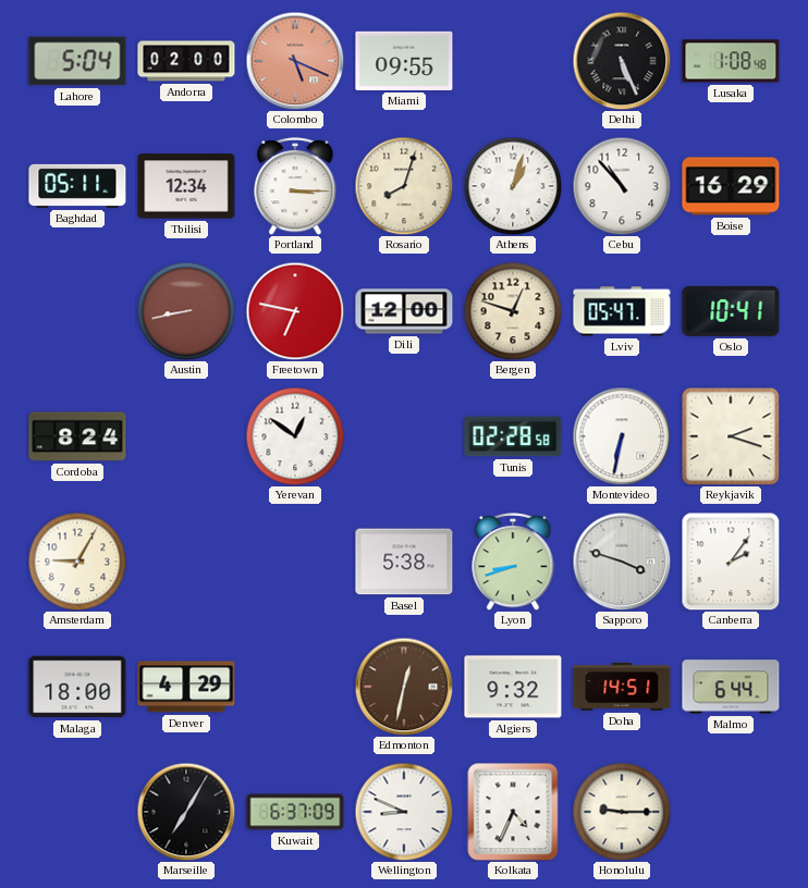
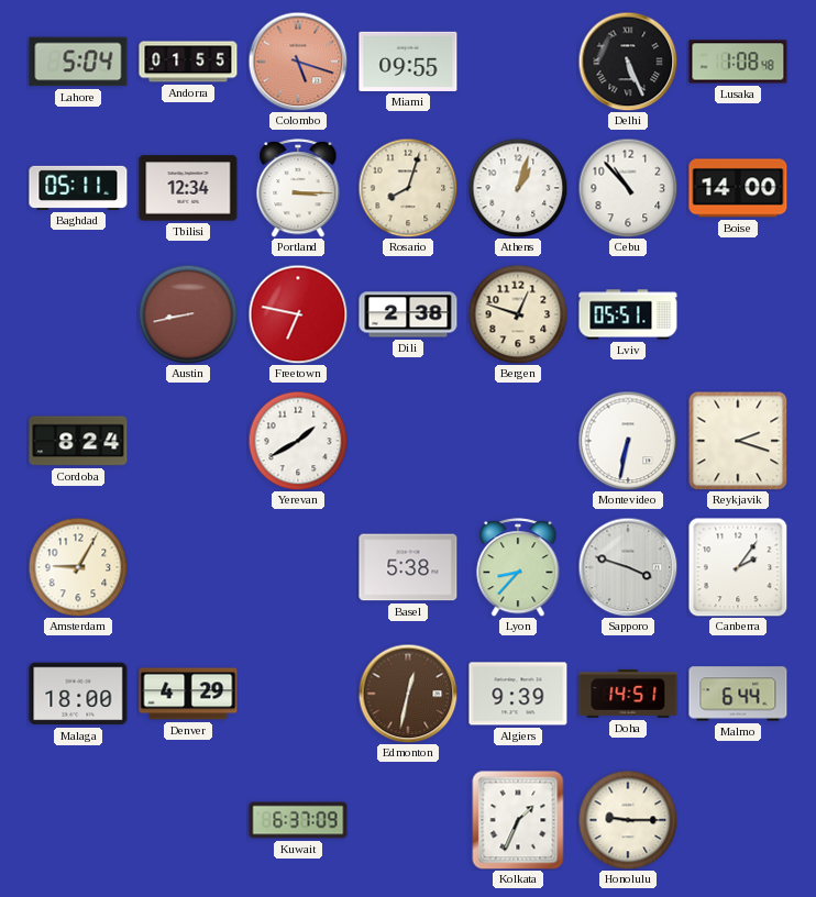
Andorra: 02:00 -> 01:55 (188, 62)
Colombo: 5:19 -> 5:18 (298, 62)
Boise: 16:29 -> 14:00 (738, 188)
Dili: 12:00 -> 2:38 (408, 314)
Lviv: 05:47 -> 05:51 (628, 314)
Oslo: 10:41 -> none (731, 311)
Yerevan: 12:51 -> 1:40 (298, 441)
Tunis: 02:28 -> none (513, 436)
Lyon: 8:42 -> 8:37 (518, 567)
Algiers: 9:32 -> 9:39 (518, 694)
Marseille: 7:05 -> none (186, 812)
Wellington: 8:49 -> none (404, 812)
Kolkata: 4:34 -> 1:34 (518, 820)
